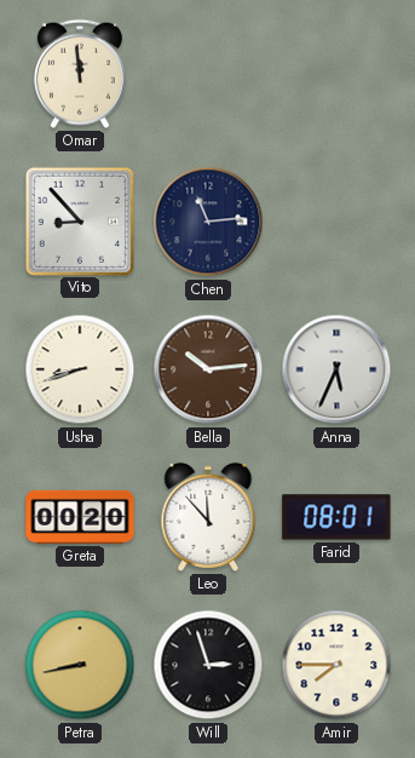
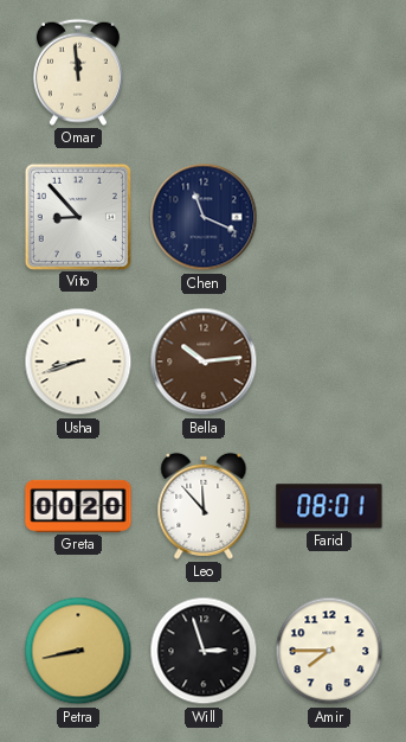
Chen: 11:14 -> 11:19 (204, 217)
Anna: 5:34 -> none (336, 369)
